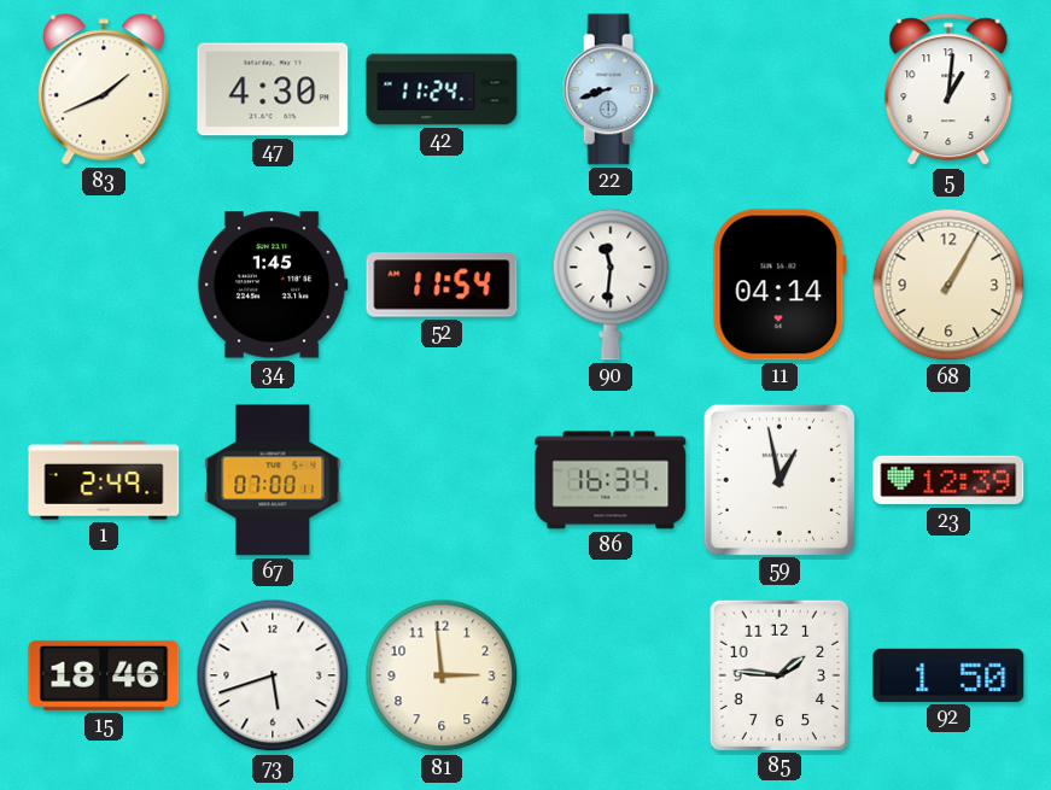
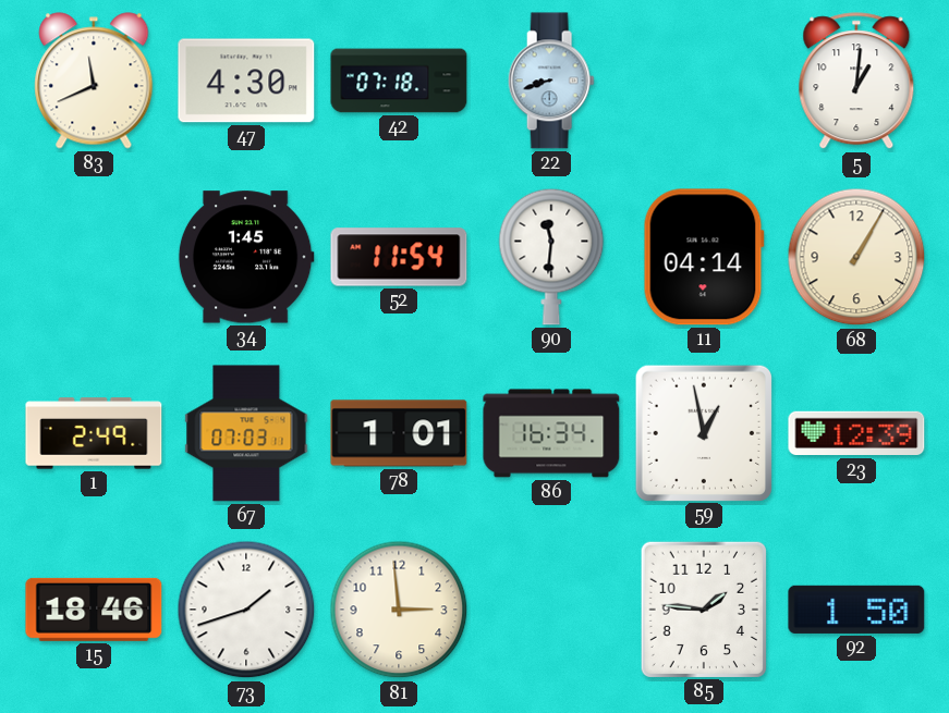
83: 1:41 -> 11:41 (94, 81)
42: 11:24 -> 07:18 (399, 81)
67: 07:00 -> 07:03 (246, 433)
78: none -> 1:01 (399, 433)
73: 5:42 -> 1:42 (246, 610)
